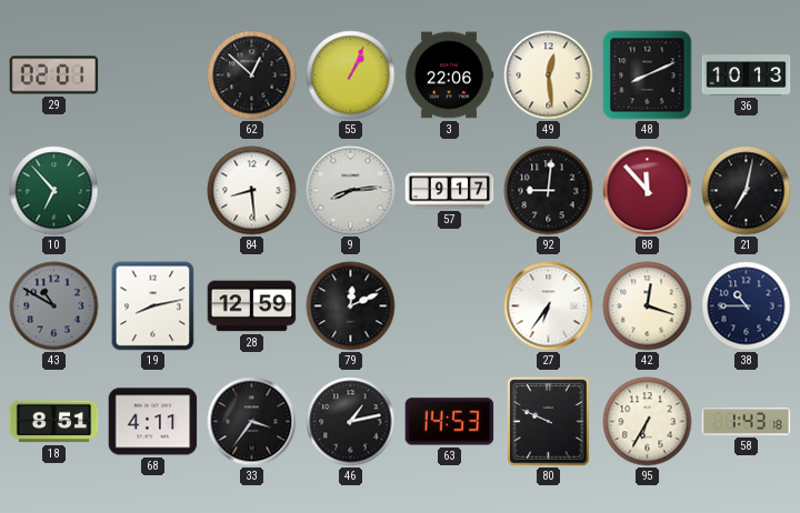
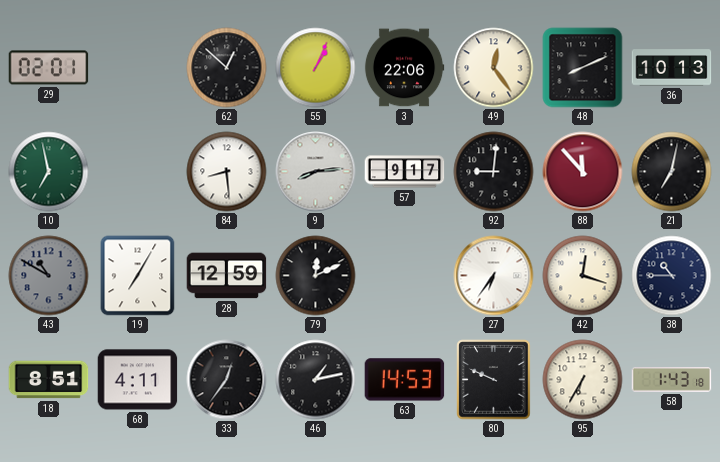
49: 12:29 -> 12:24 (494, 68)
10: 6:53 -> 6:58 (49, 172)
19: 8:13 -> 7:05 (138, 276)
33: 3:36 -> 12:36 (227, 380)
